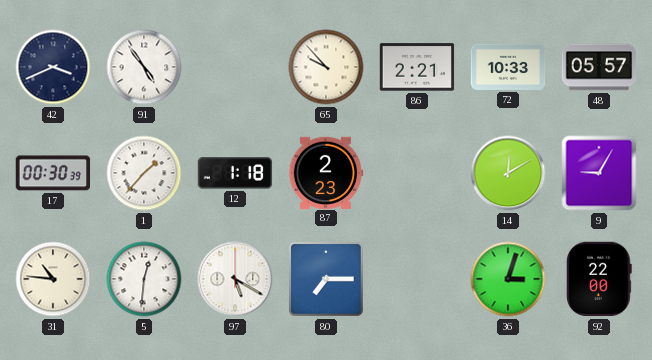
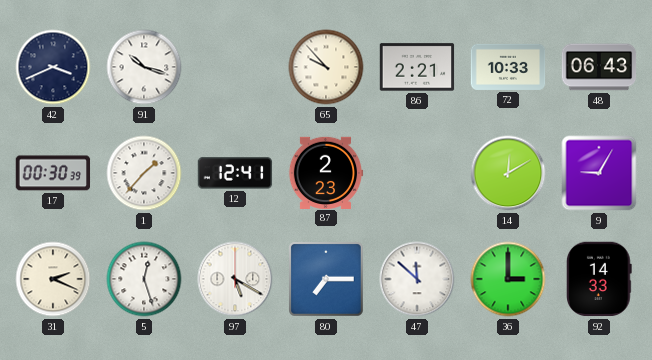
91: 4:54 -> 10:18 (144, 67)
48: 05:57 -> 06:43 (599, 67)
12: 1:18 -> 12:41 (235, 173)
31: 10:46 -> 2:19 (53, 279)
5: 12:31 -> 12:27 (144, 279)
47: none -> 11:52 (417, 279)
36: 3:03 -> 3:00 (508, 279)
92: 22:00 -> 14:33 (600, 279)
